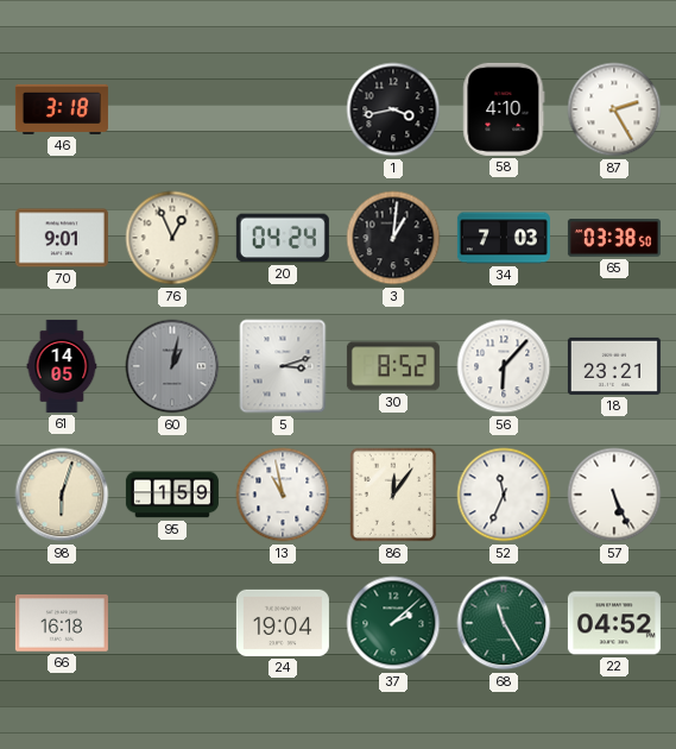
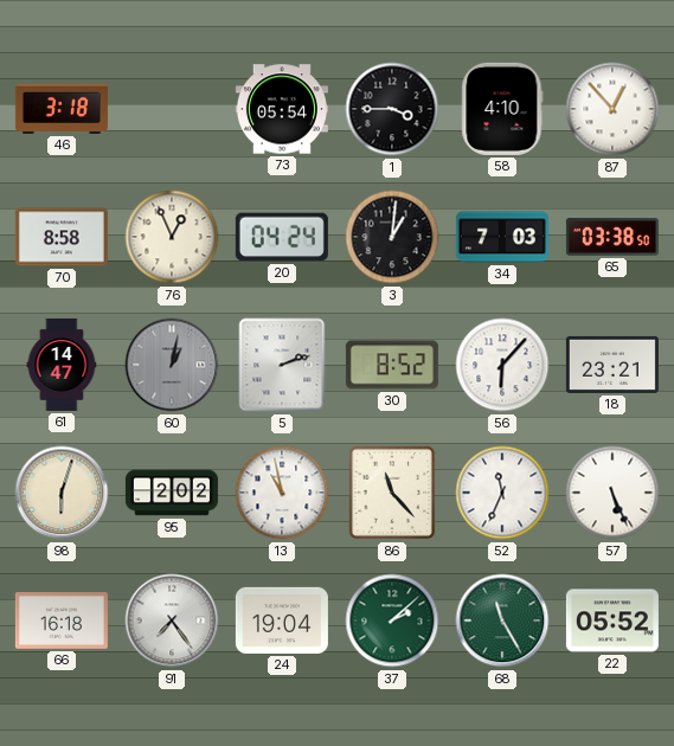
73: none -> 05:54 (282, 109)
1: 3:43 -> 3:45 (392, 109)
87: 2:25 -> 12:53 (612, 109)
70: 9:01 -> 8:58 (62, 237)
61: 14:05 -> 14:47 (62, 365)
5: 3:12 -> 2:12 (282, 365)
95: 1:59 -> 2:02 (172, 493)
86: 12:06 -> 11:23 (392, 493)
91: none -> 7:24 (172, 620)
22: 04:52 -> 05:52 (612, 620)
